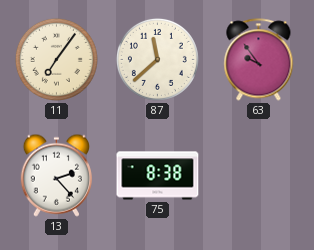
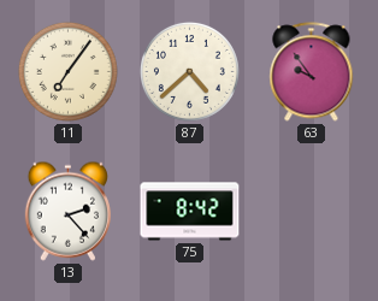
87: 11:38 -> 4:38 (189, 71)
75: 8:38 -> 8:42 (190, 212)
